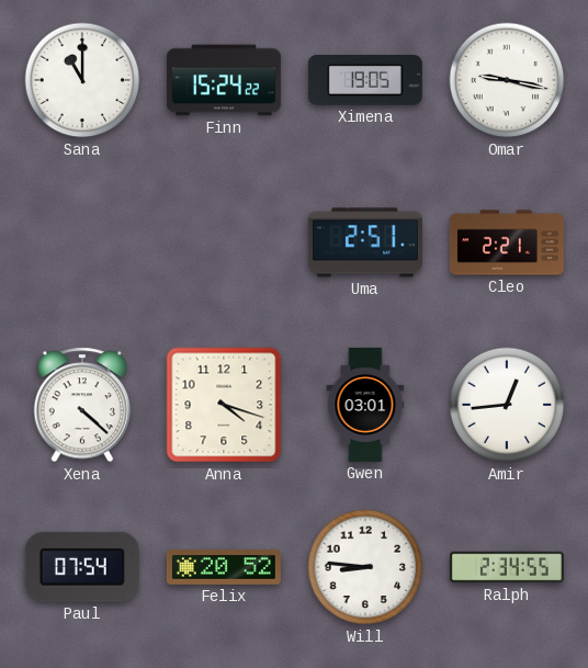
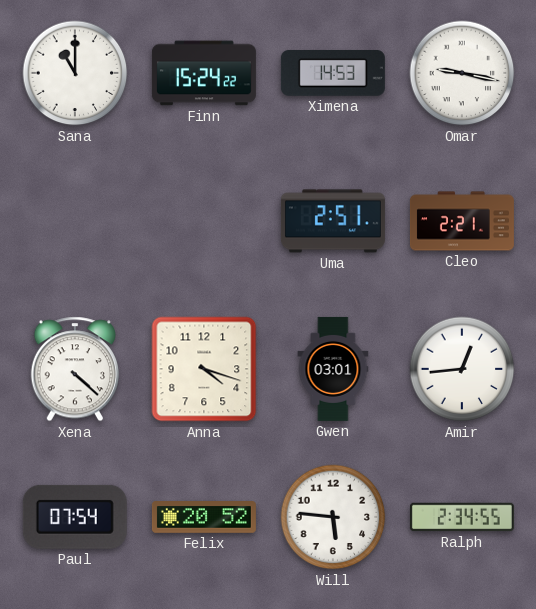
Ximena: 19:05 -> 14:53 (333, 74)
Will: 8:46 -> 5:46 (333, 517)
